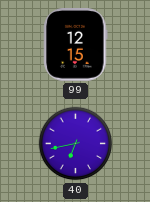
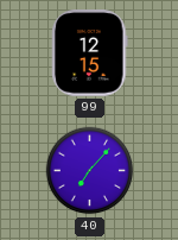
40: 6:43 -> 7:07 (90, 171)
